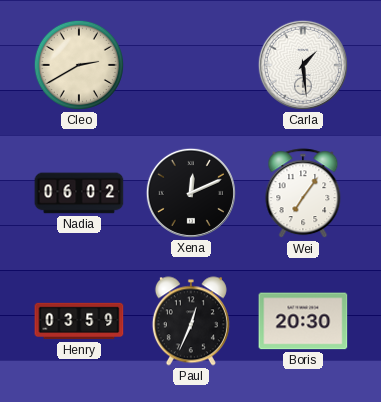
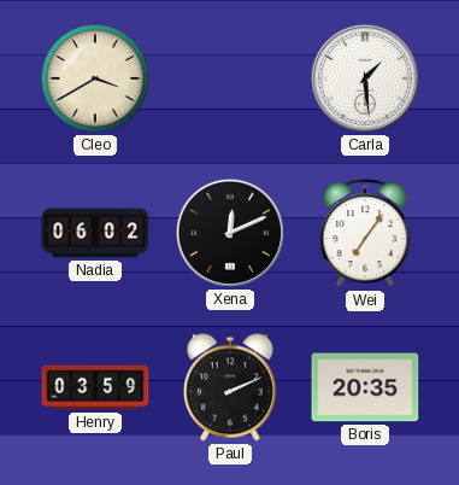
Cleo: 2:40 -> 3:40 (95, 78)
Paul: 12:34 -> 2:11 (230, 387)
Boris: 20:30 -> 20:35 (365, 387)
